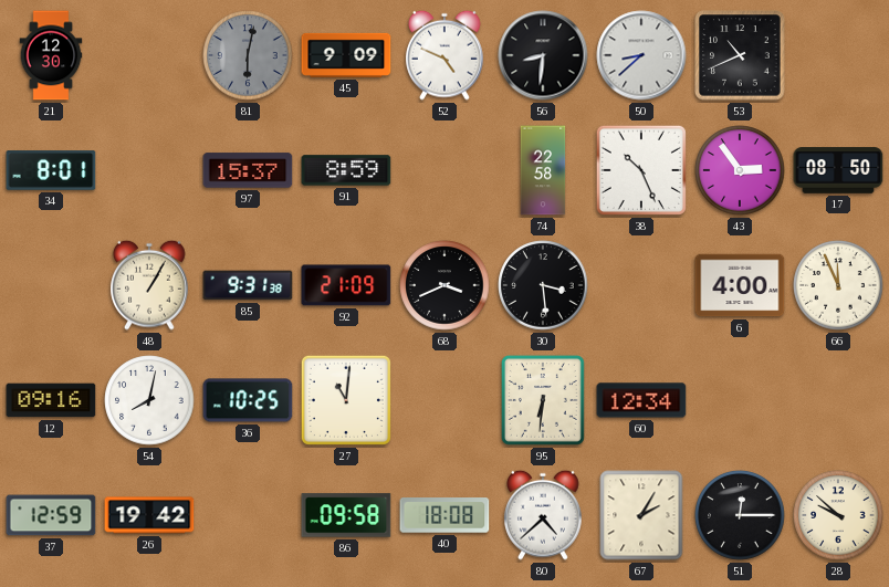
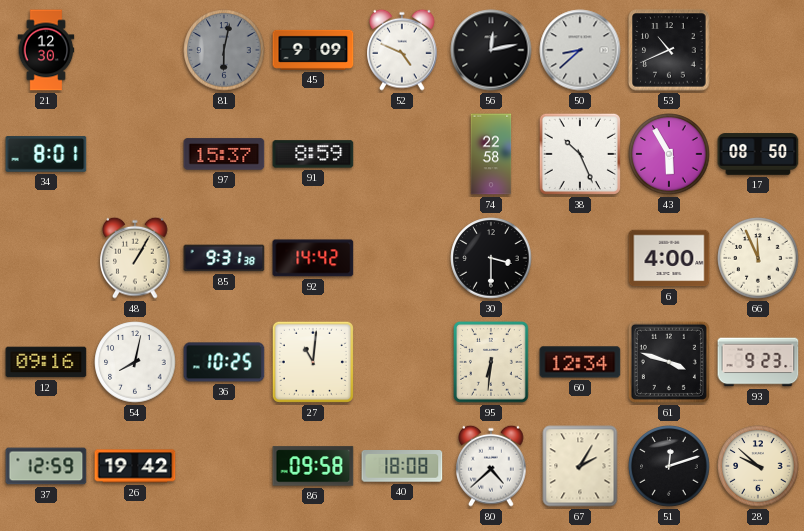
56: 8:31 -> 12:13 (491, 50)
43: 2:54 -> 5:55 (669, 154)
92: 21:09 -> 14:42 (313, 258)
68: 3:41 -> none (445, 285)
30: 3:29 -> 3:30 (491, 258)
61: none -> 3:48 (669, 362)
93: none -> 9:23 (758, 362)
51: 12:15 -> 12:12 (669, 466)
